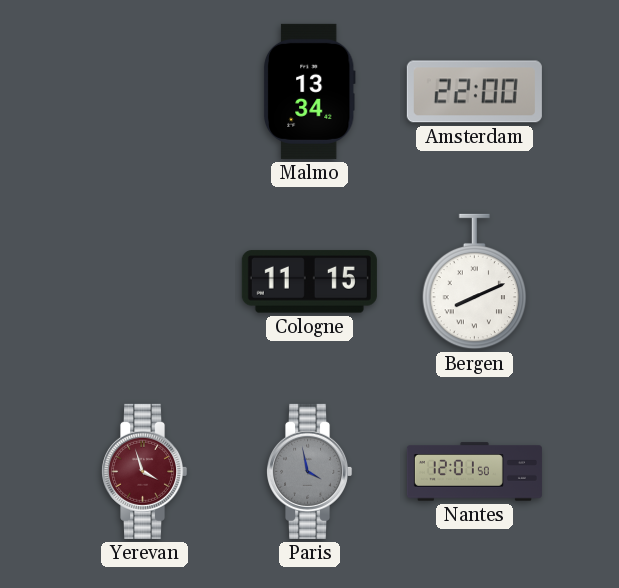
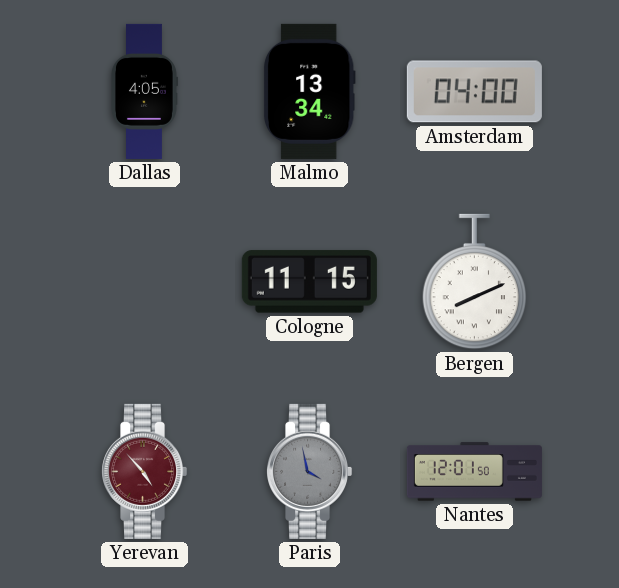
Dallas: none -> 4:05 (144, 91)
Amsterdam: 22:00 -> 04:00 (474, 92)
Yerevan: 3:57 -> 4:53 (145, 471)
